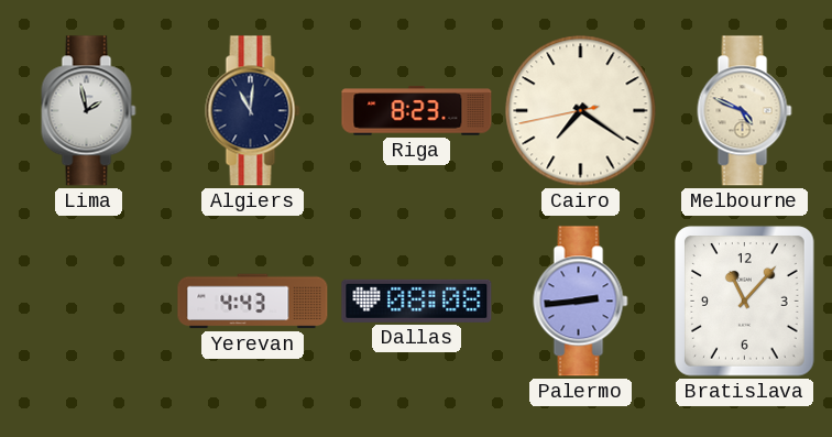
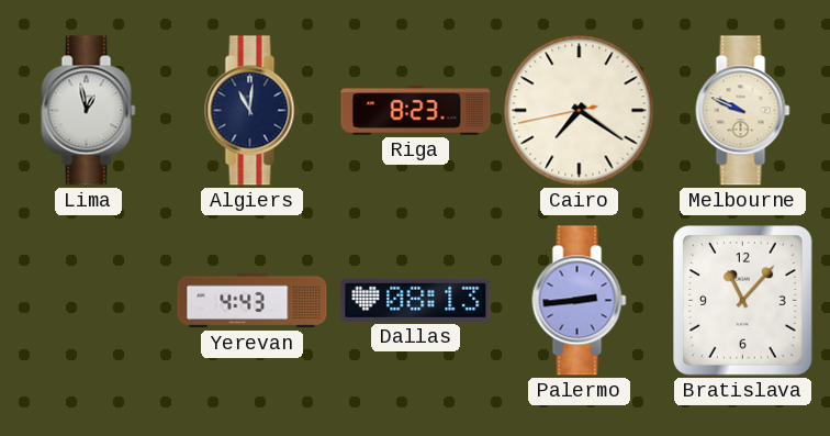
Lima: 1:58 -> 12:58 (89, 111)
Melbourne: 4:49 -> 9:49 (743, 111)
Dallas: 08:08 -> 08:13 (416, 300)
